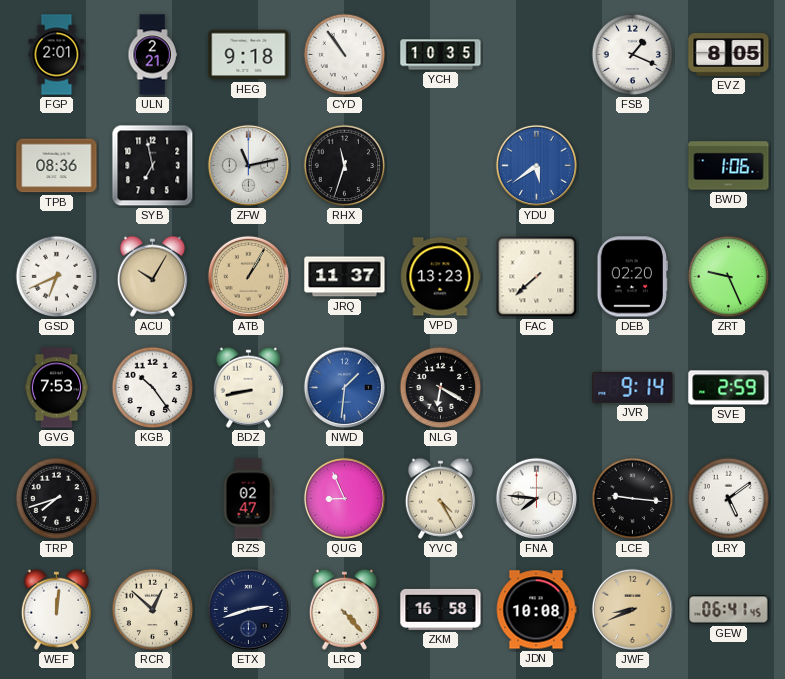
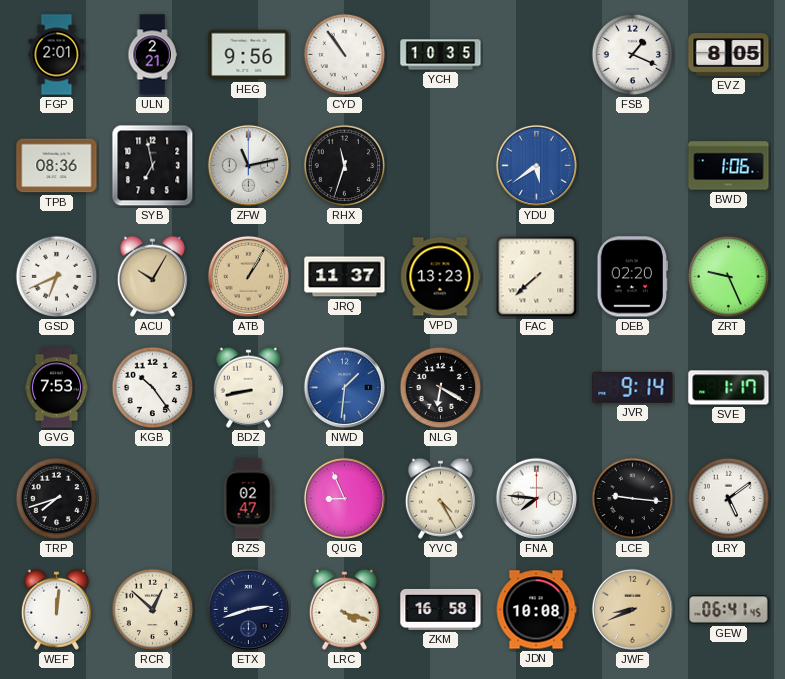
HEG: 9:18 -> 9:56 (249, 55)
SVE: 2:59 -> 1:17 (729, 388)
LRC: 4:23 -> 4:18 (344, 609)
